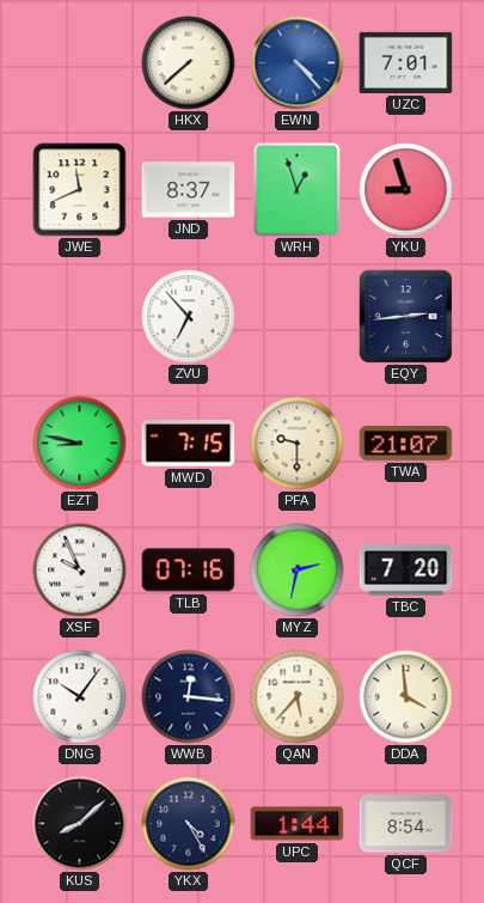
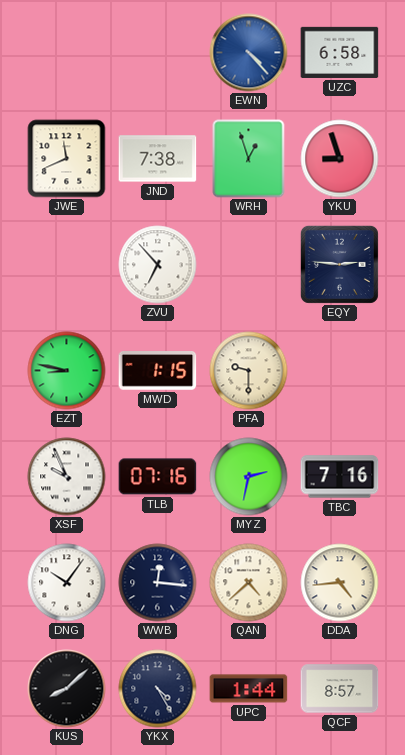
HKX: 7:38 -> none (189, 63)
UZC: 7:01 -> 6:58 (340, 52)
JND: 8:37 -> 7:38 (158, 159)
EQY: 2:44 -> 2:46 (339, 264)
MWD: 7:15 -> 1:15 (158, 371)
TWA: 21:07 -> none (406, 443)
TBC: 7:20 -> 7:16 (340, 477)
QAN: 5:37 -> 4:38 (249, 583)
DDA: 3:59 -> 4:44 (340, 583)
QCF: 8:54 -> 8:57 (340, 689)
